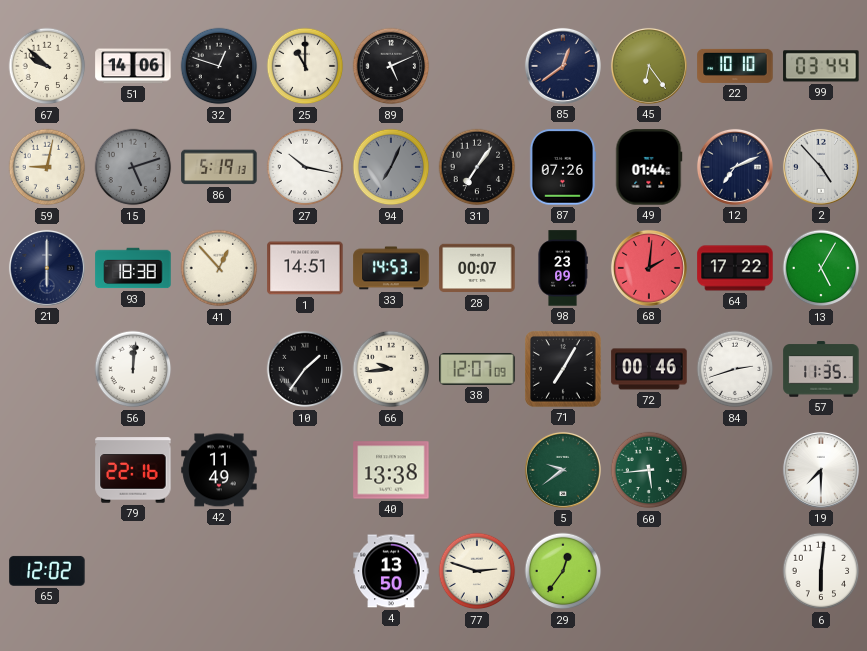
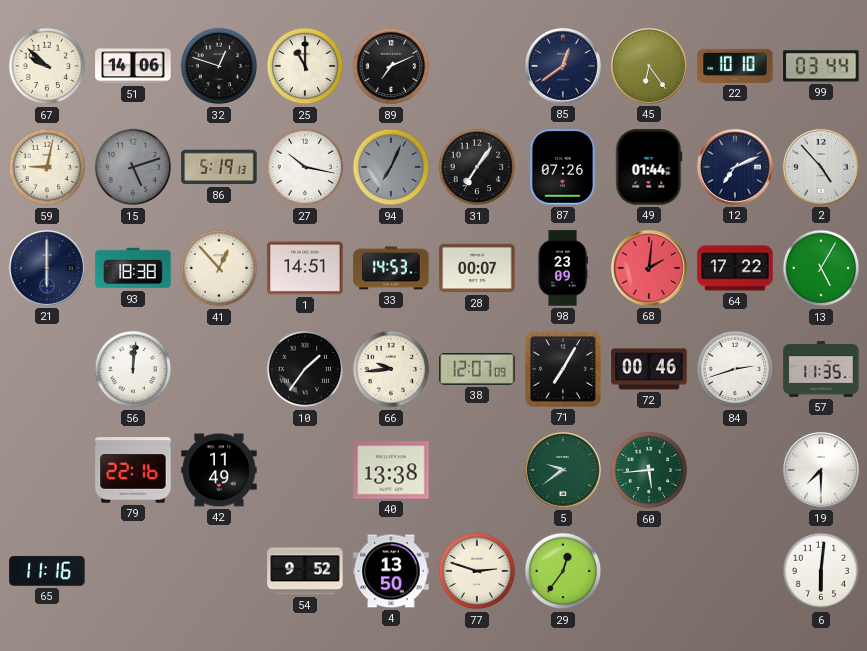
89: 5:11 -> 7:11 (391, 66)
65: 12:02 -> 11:16 (47, 571)
54: none -> 9:52 (305, 571)
